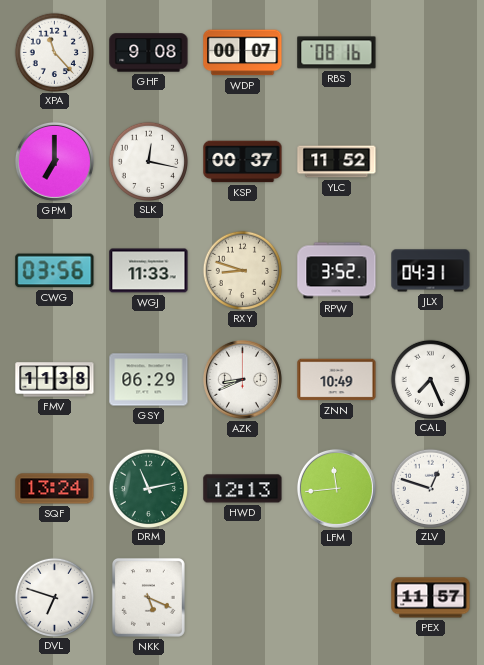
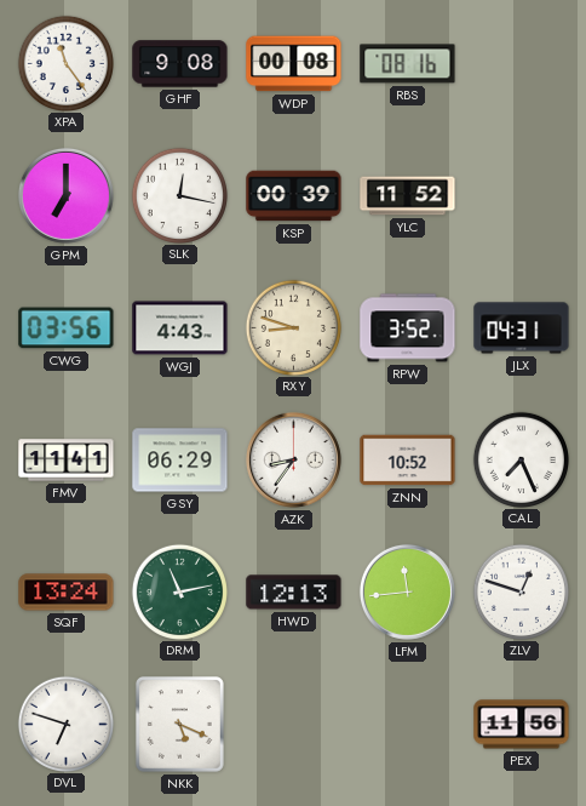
XPA: 11:23 -> 11:24 (65, 63)
WDP: 00:07 -> 00:08 (294, 64)
KSP: 00:37 -> 00:39 (294, 196)
WGJ: 11:33 -> 4:43 (180, 328)
FMV: 11:38 -> 11:41 (67, 461)
AZK: 8:41 -> 8:36 (293, 459)
ZNN: 10:49 -> 10:52 (408, 461)
PEX: 11:57 -> 11:56 (522, 725)
